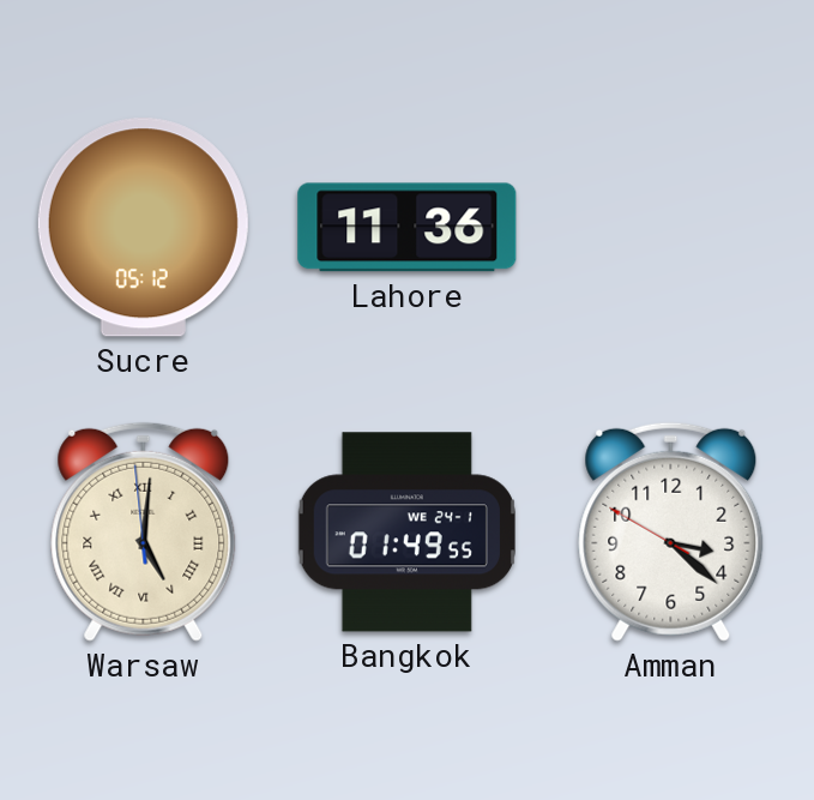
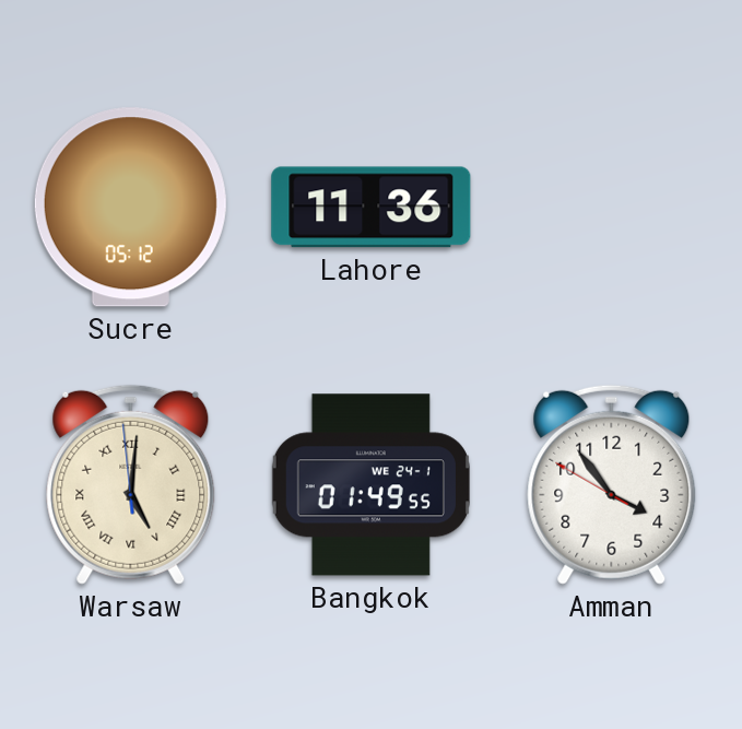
Amman: 3:21 -> 3:53 (612, 484)
